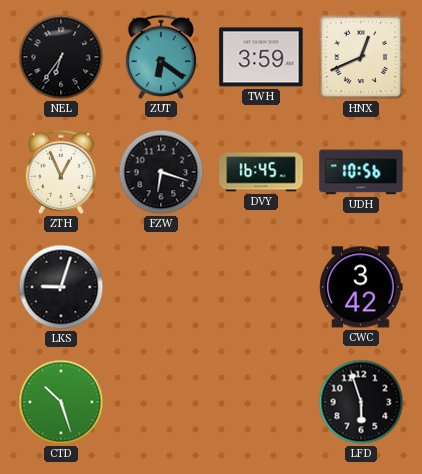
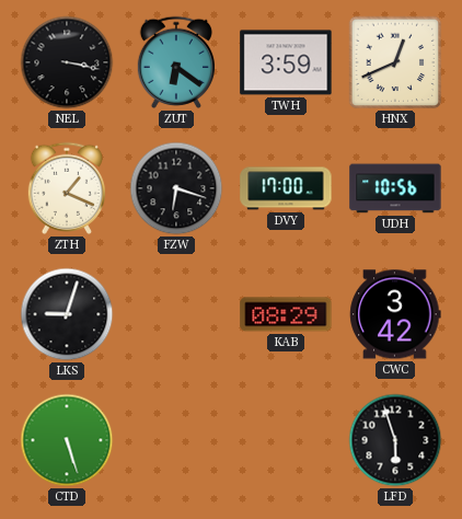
NEL: 6:36 -> 3:17 (67, 62)
ZTH: 12:56 -> 1:19 (66, 188)
DVY: 16:45 -> 17:00 (286, 188)
KAB: none -> 08:29 (286, 314)
CTD: 10:27 -> 5:27 (67, 440)
